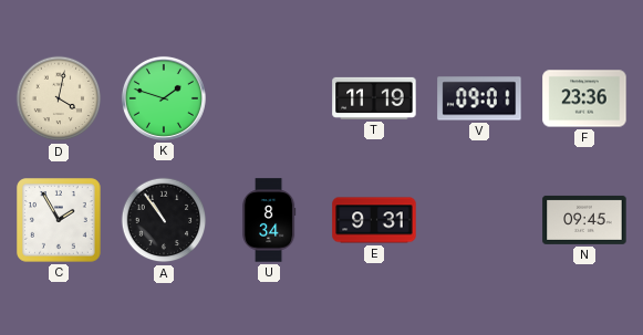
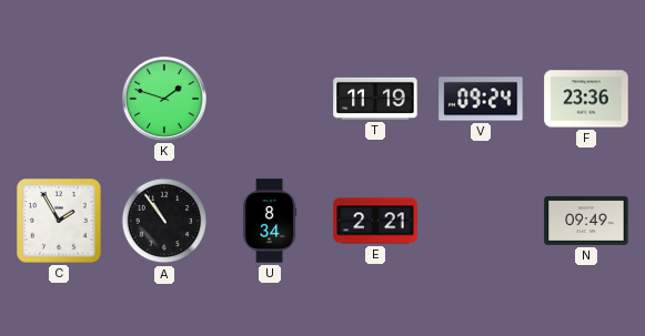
D: 4:02 -> none (59, 98)
V: 09:01 -> 09:24 (481, 99)
E: 9:31 -> 2:21 (375, 221)
N: 09:45 -> 09:49 (586, 221)
